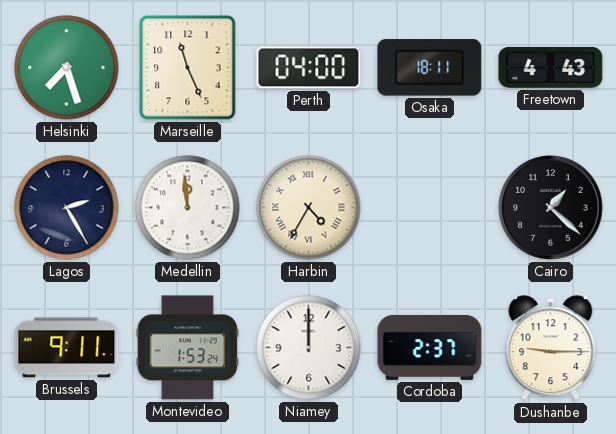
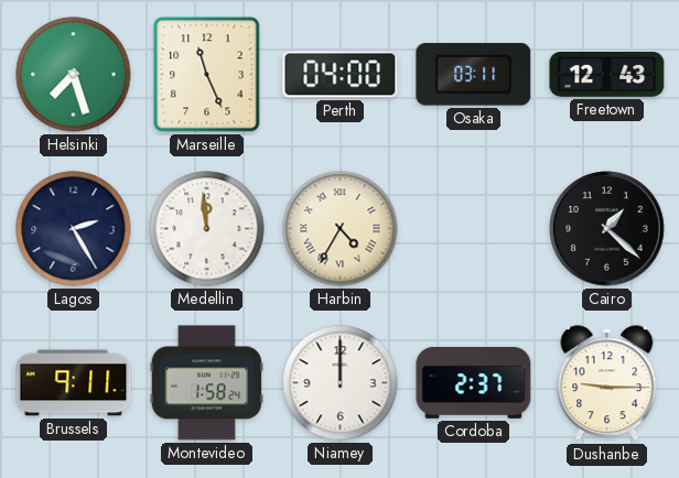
Osaka: 18:11 -> 03:11 (474, 75)
Freetown: 4:43 -> 12:43 (607, 75)
Montevideo: 1:53 -> 1:58 (207, 383)
